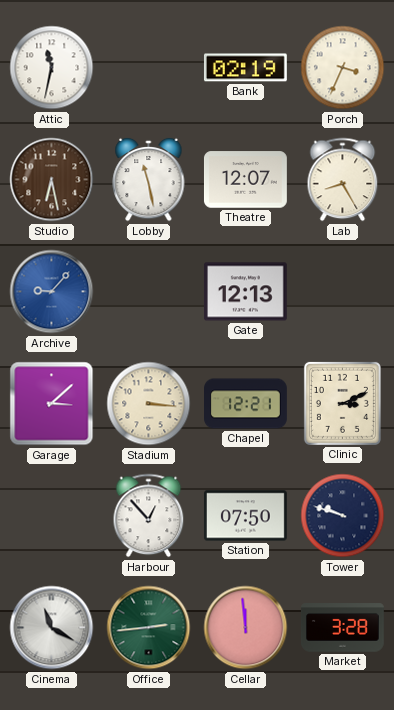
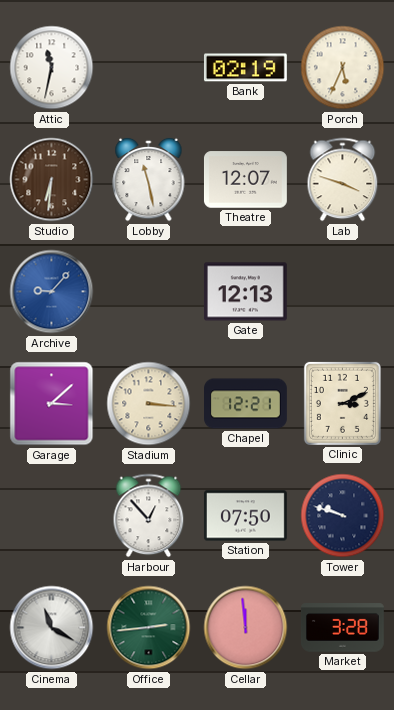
Porch: 3:34 -> 5:34 (343, 68)
Studio: 6:28 -> 6:31 (52, 180)
Lab: 8:25 -> 3:48 (343, 180)
